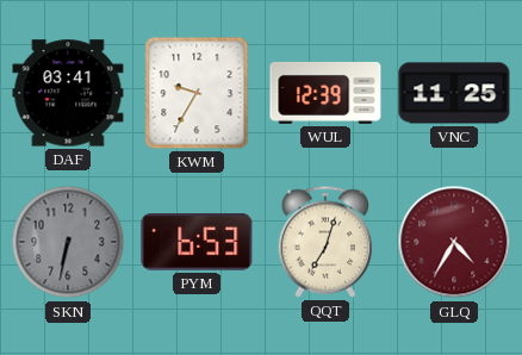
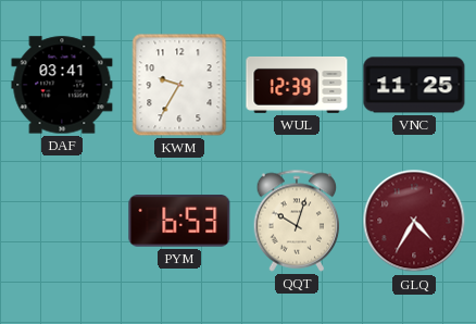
SKN: 6:32 -> none (68, 242)
QQT: 7:03 -> 10:03 (297, 221)
